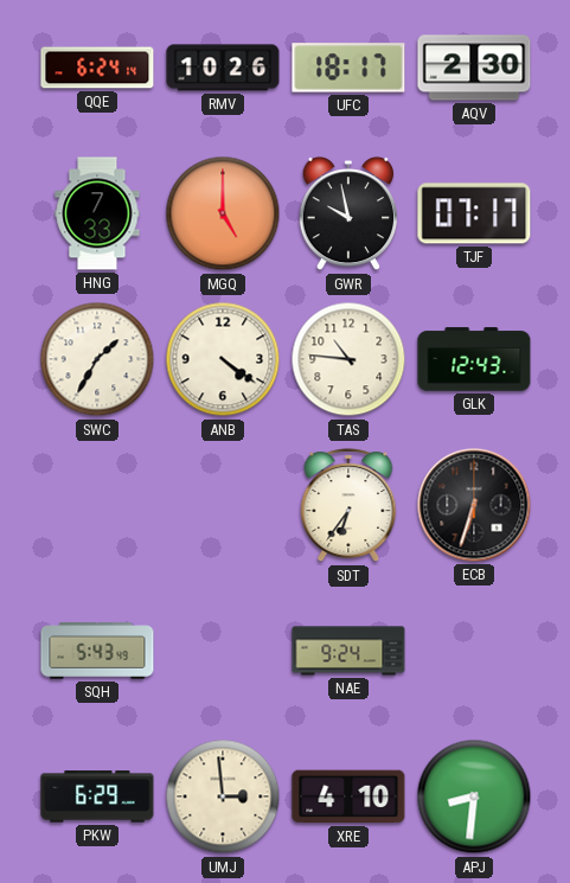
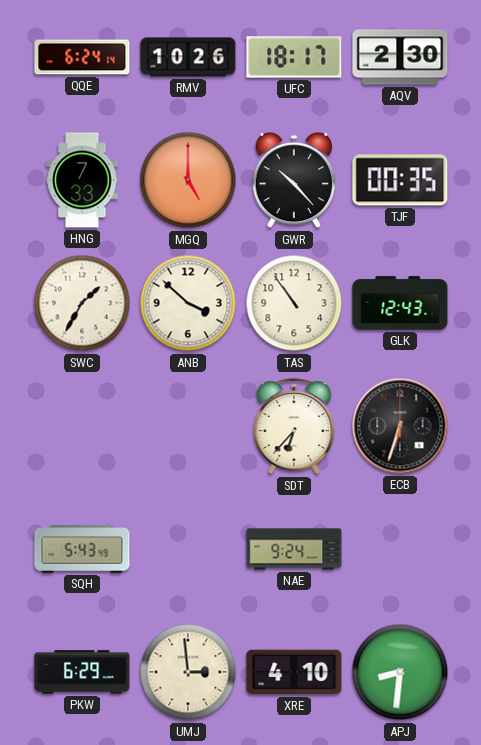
GWR: 9:58 -> 10:23 (293, 180)
TJF: 07:17 -> 00:35 (400, 180)
ANB: 4:21 -> 3:52 (188, 303)
TAS: 10:46 -> 10:54 (294, 303)
SDT: 6:36 -> 6:37 (294, 427)
